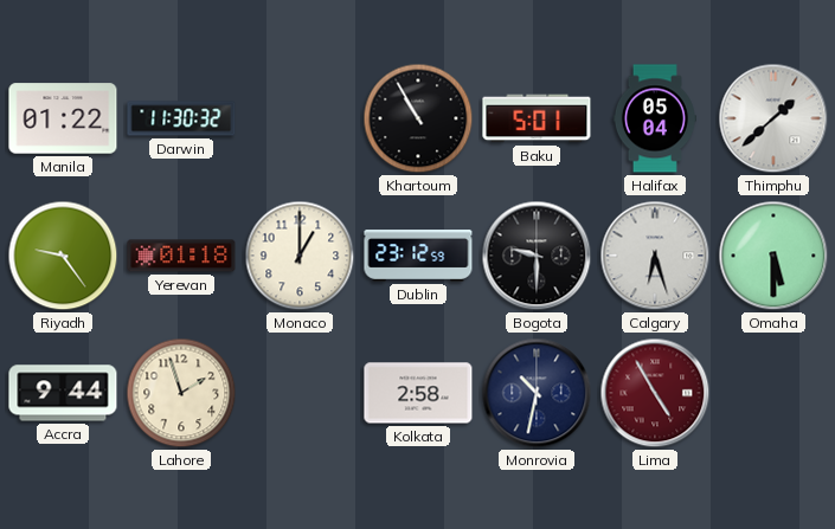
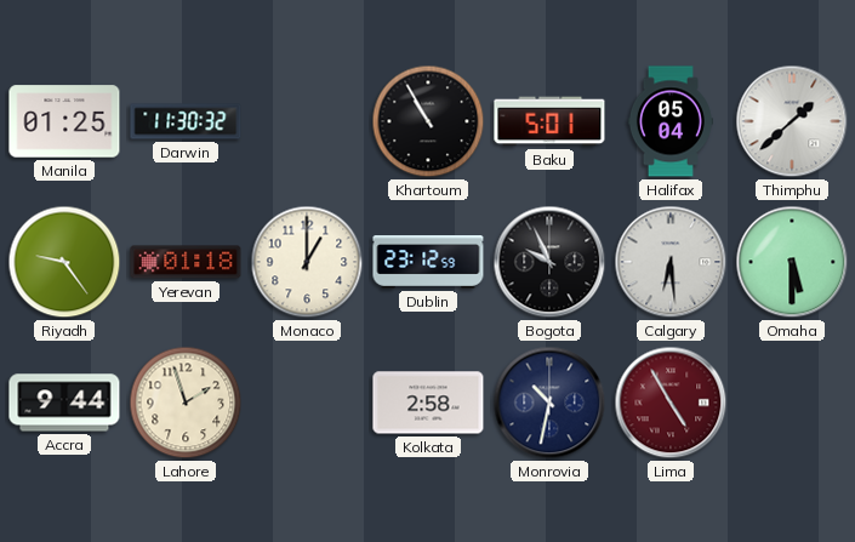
Manila: 01:22 -> 01:25 (64, 121)
Bogota: 9:30 -> 9:56 (549, 262)
Calgary: 6:27 -> 6:29 (671, 262)
